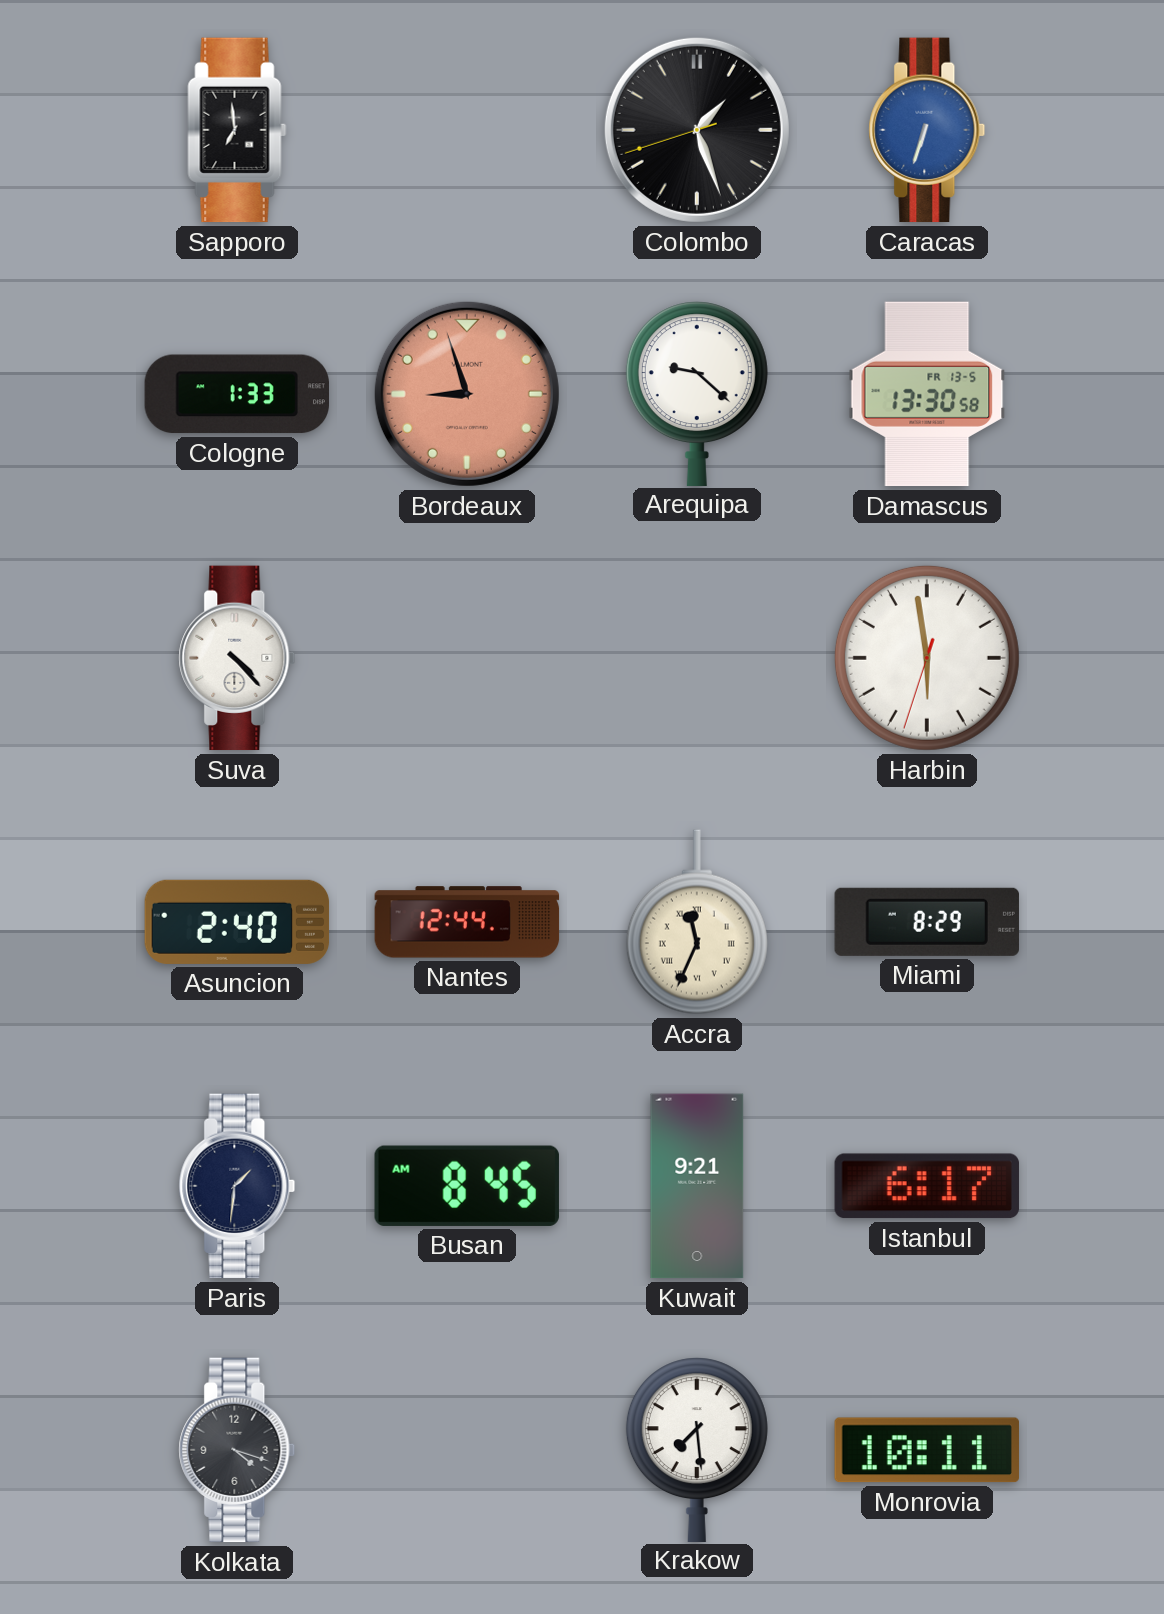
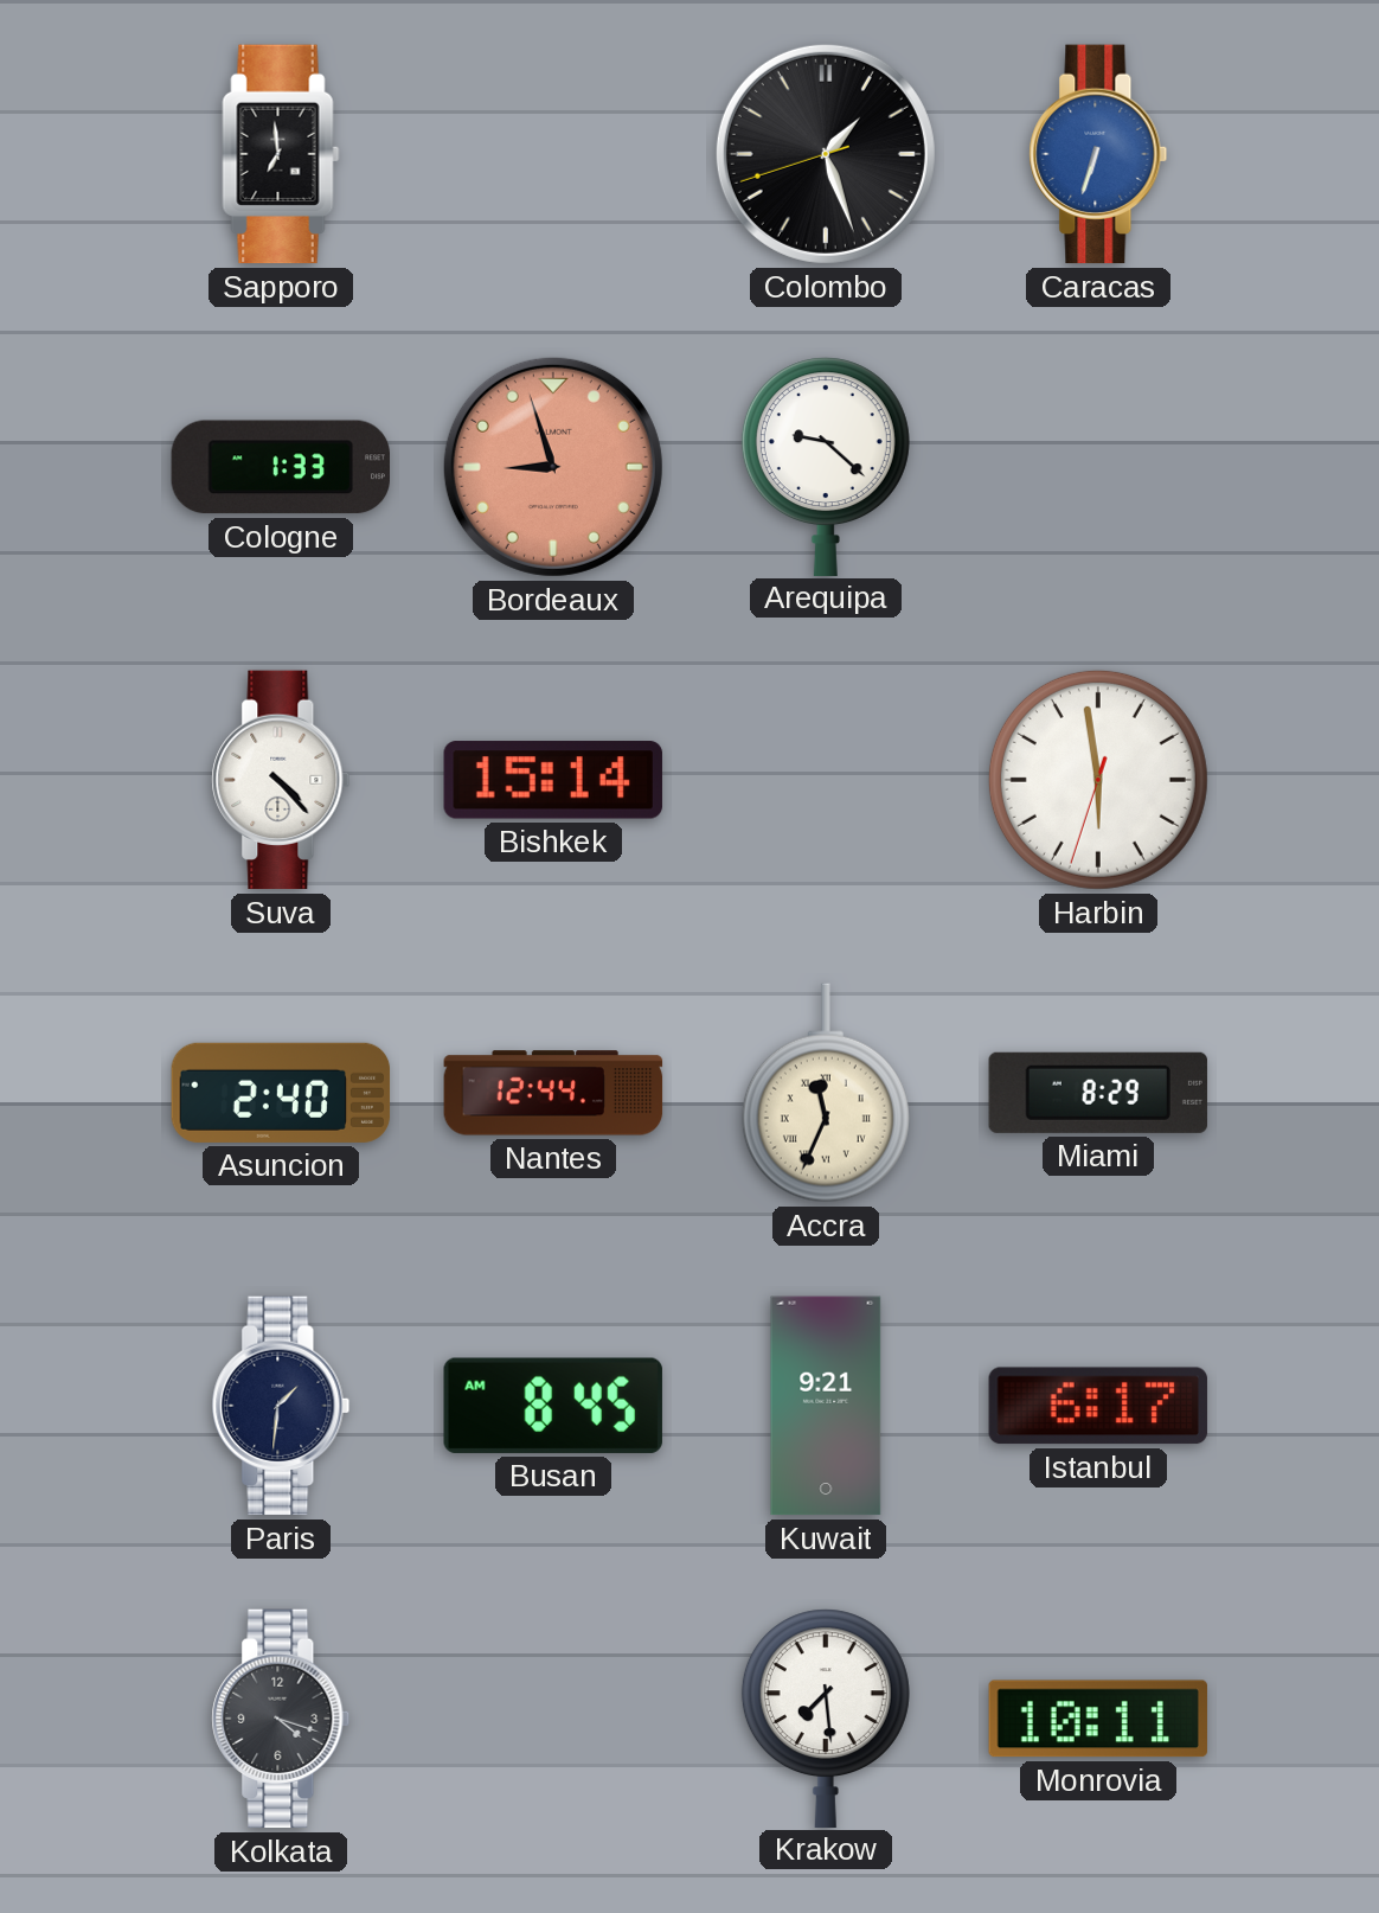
Damascus: 13:30 -> none (927, 394)
Bishkek: none -> 15:14 (553, 781)
